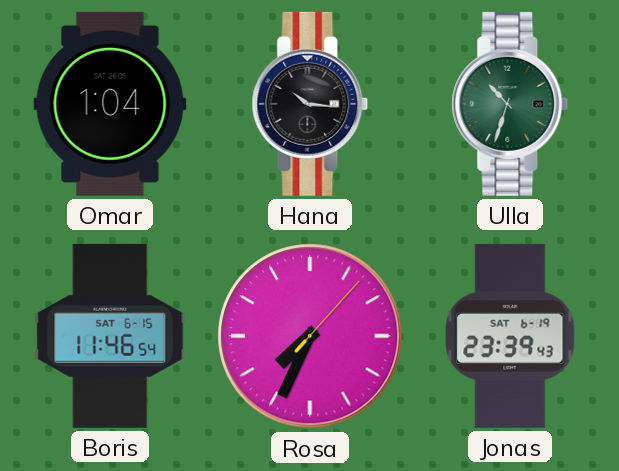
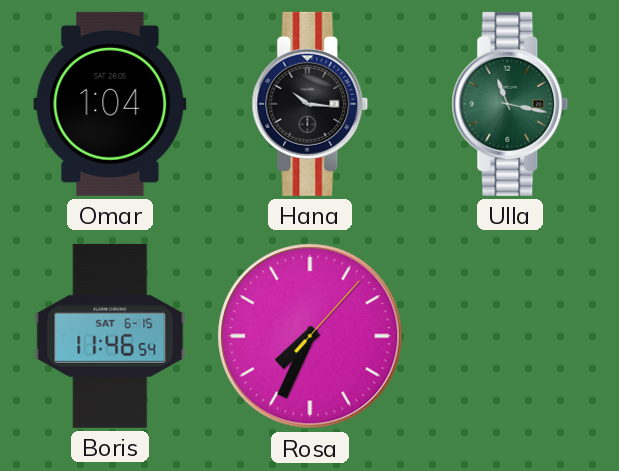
Ulla: 10:33 -> 11:17 (510, 104)
Jonas: 23:39 -> none (510, 336)
